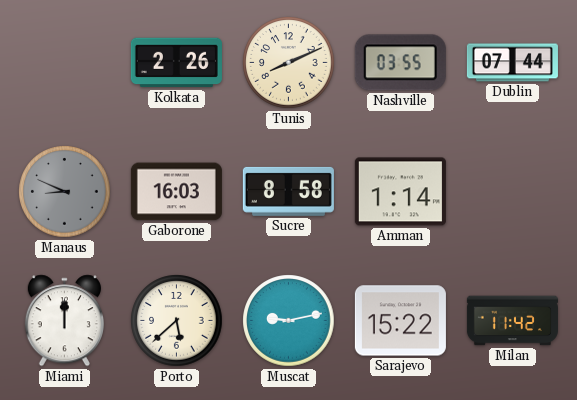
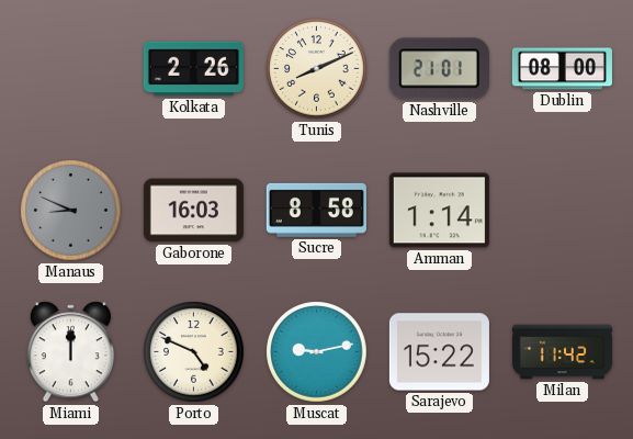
Nashville: 03:55 -> 21:01 (439, 69)
Dublin: 07:44 -> 08:00 (562, 69)
Porto: 5:38 -> 4:49 (194, 352)
